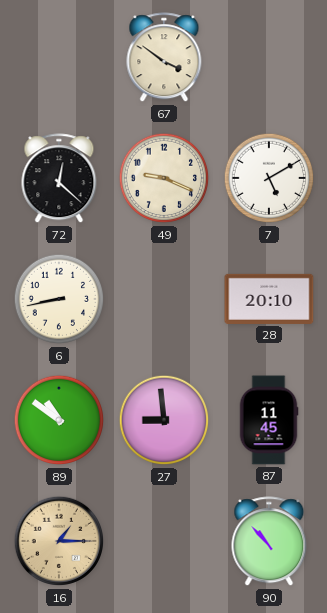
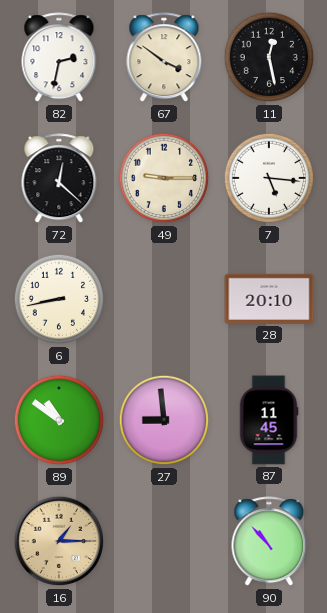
82: none -> 2:32 (59, 58)
11: none -> 12:28 (269, 57)
49: 9:19 -> 9:15 (164, 178)
7: 5:10 -> 5:16 (269, 178)
